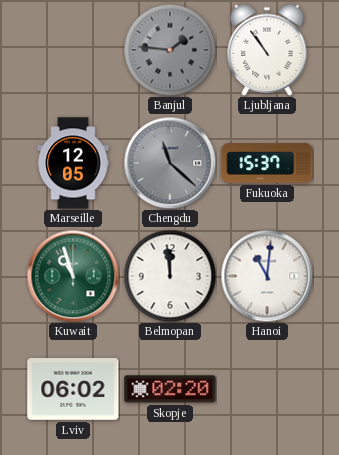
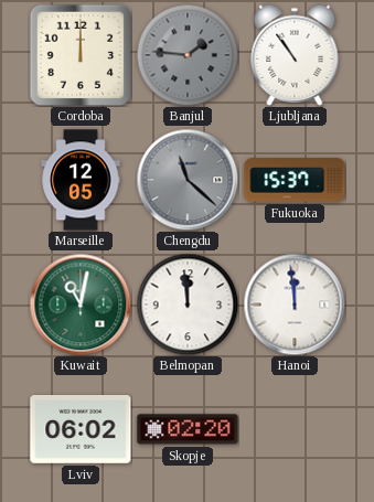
Cordoba: none -> 12:00 (79, 54)
Kuwait: 10:57 -> 11:02 (81, 305)
Hanoi: 11:01 -> 11:59 (295, 305)
